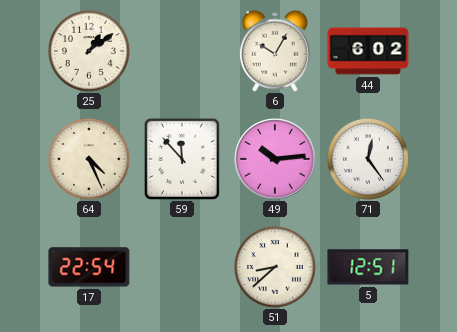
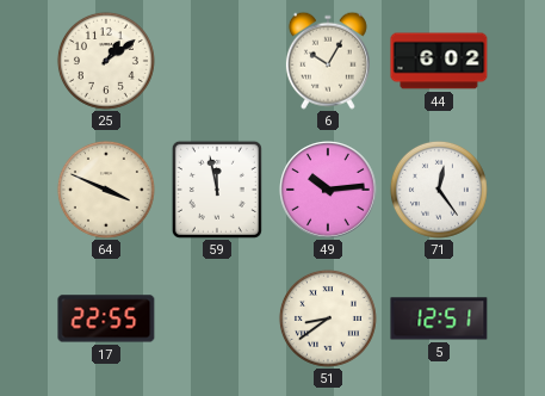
64: 4:26 -> 3:49 (106, 190)
59: 11:53 -> 11:58 (217, 190)
17: 22:54 -> 22:55 (106, 318)
51: 8:38 -> 8:39 (328, 318)
